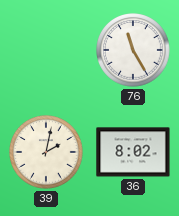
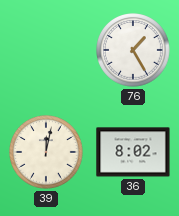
76: 11:25 -> 1:25 (133, 50)
39: 2:02 -> 12:02 (46, 152)
